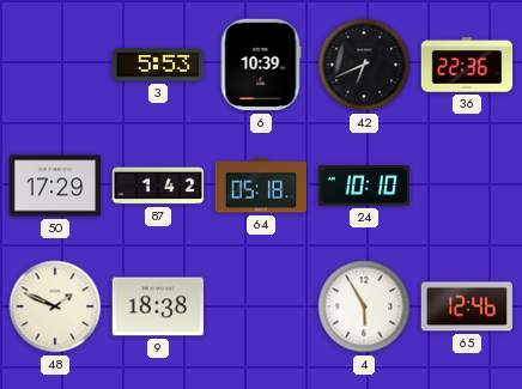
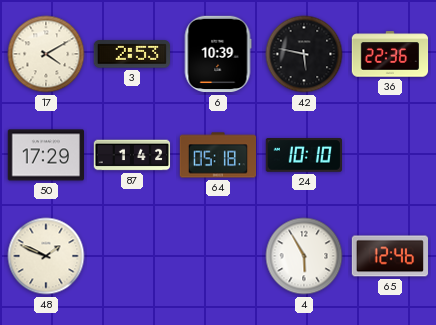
17: none -> 4:10 (46, 54)
3: 5:53 -> 2:53 (131, 54)
42: 6:41 -> 5:47 (304, 54)
9: 18:38 -> none (157, 306)
